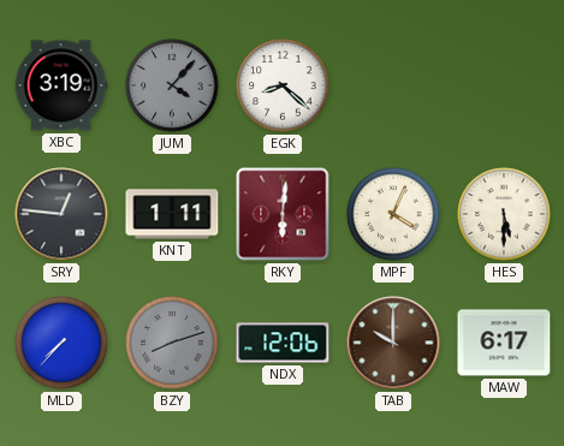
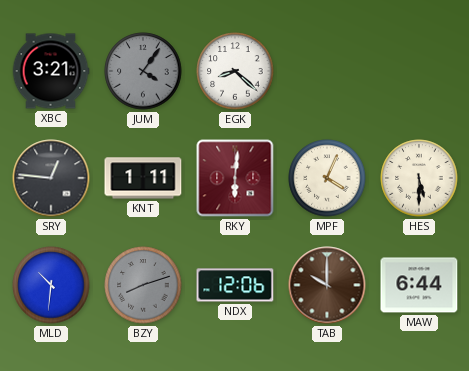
XBC: 3:19 -> 3:21 (51, 71)
JUM: 4:07 -> 4:06 (143, 71)
MLD: 7:37 -> 10:31 (51, 285)
MAW: 6:17 -> 6:44 (419, 285)
